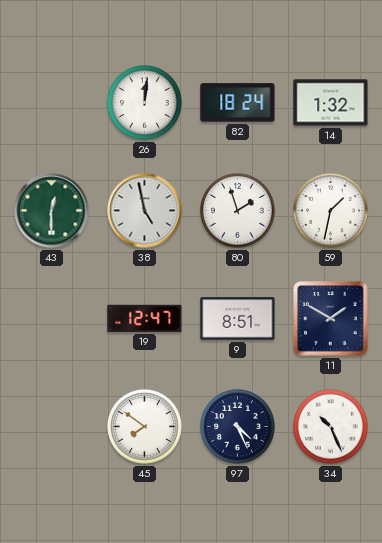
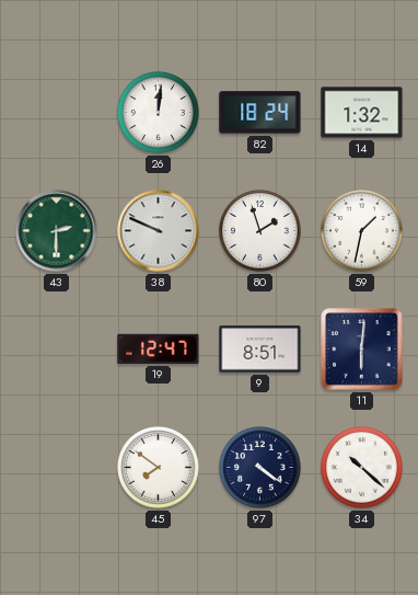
43: 12:30 -> 2:30 (57, 231)
38: 4:58 -> 9:49 (159, 231)
11: 1:50 -> 6:01 (362, 350)
97: 4:26 -> 4:21 (260, 468)
34: 10:26 -> 10:22 (362, 468)
